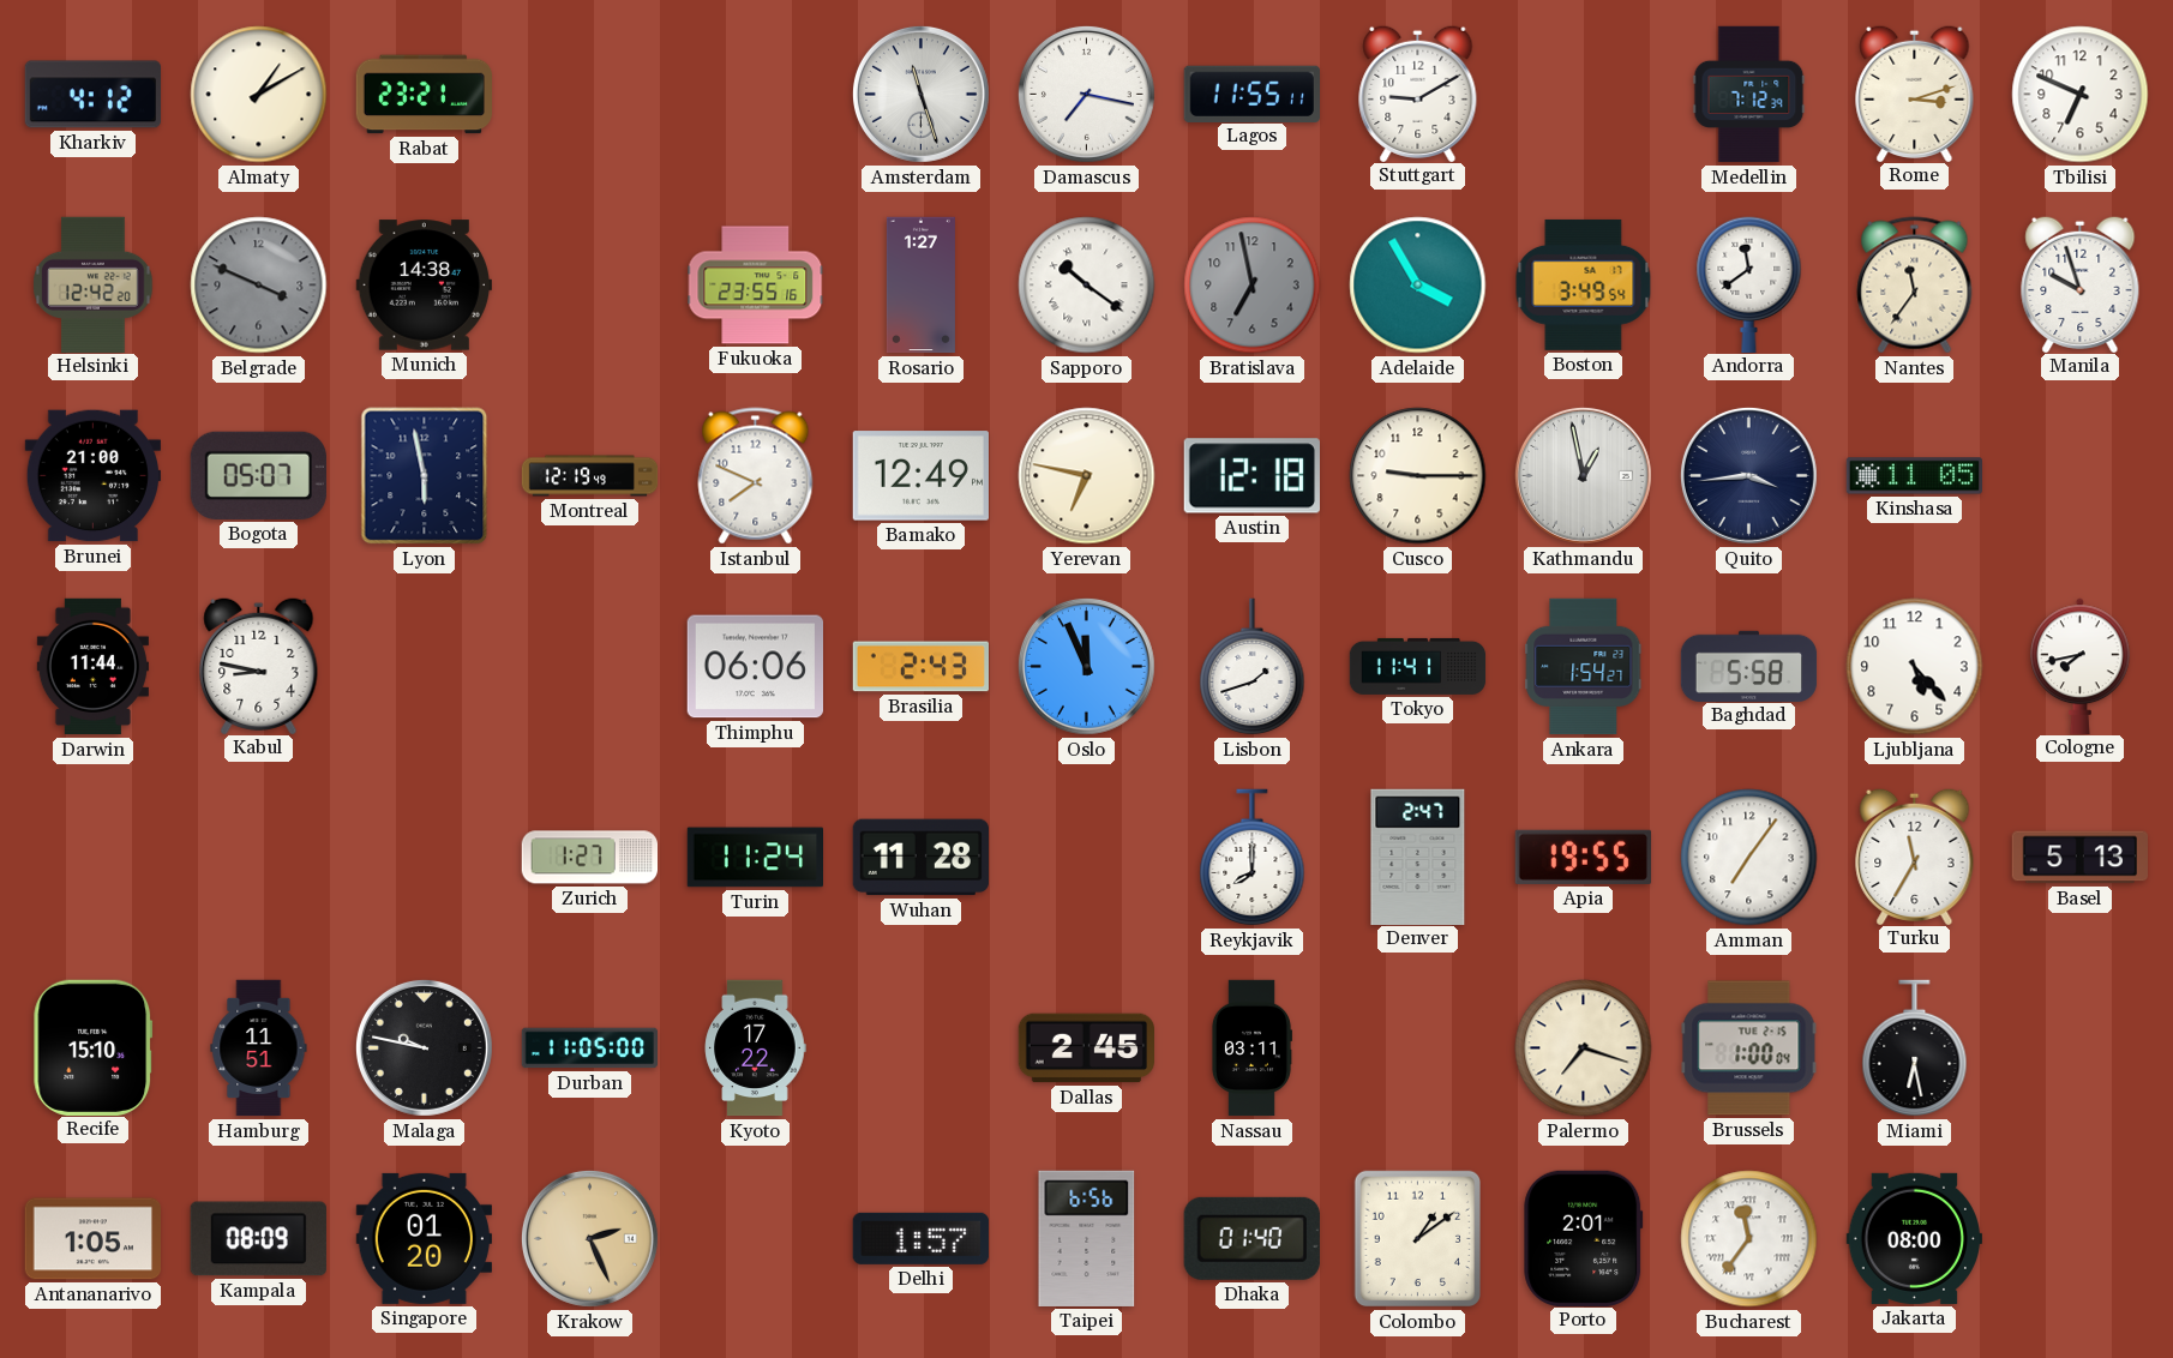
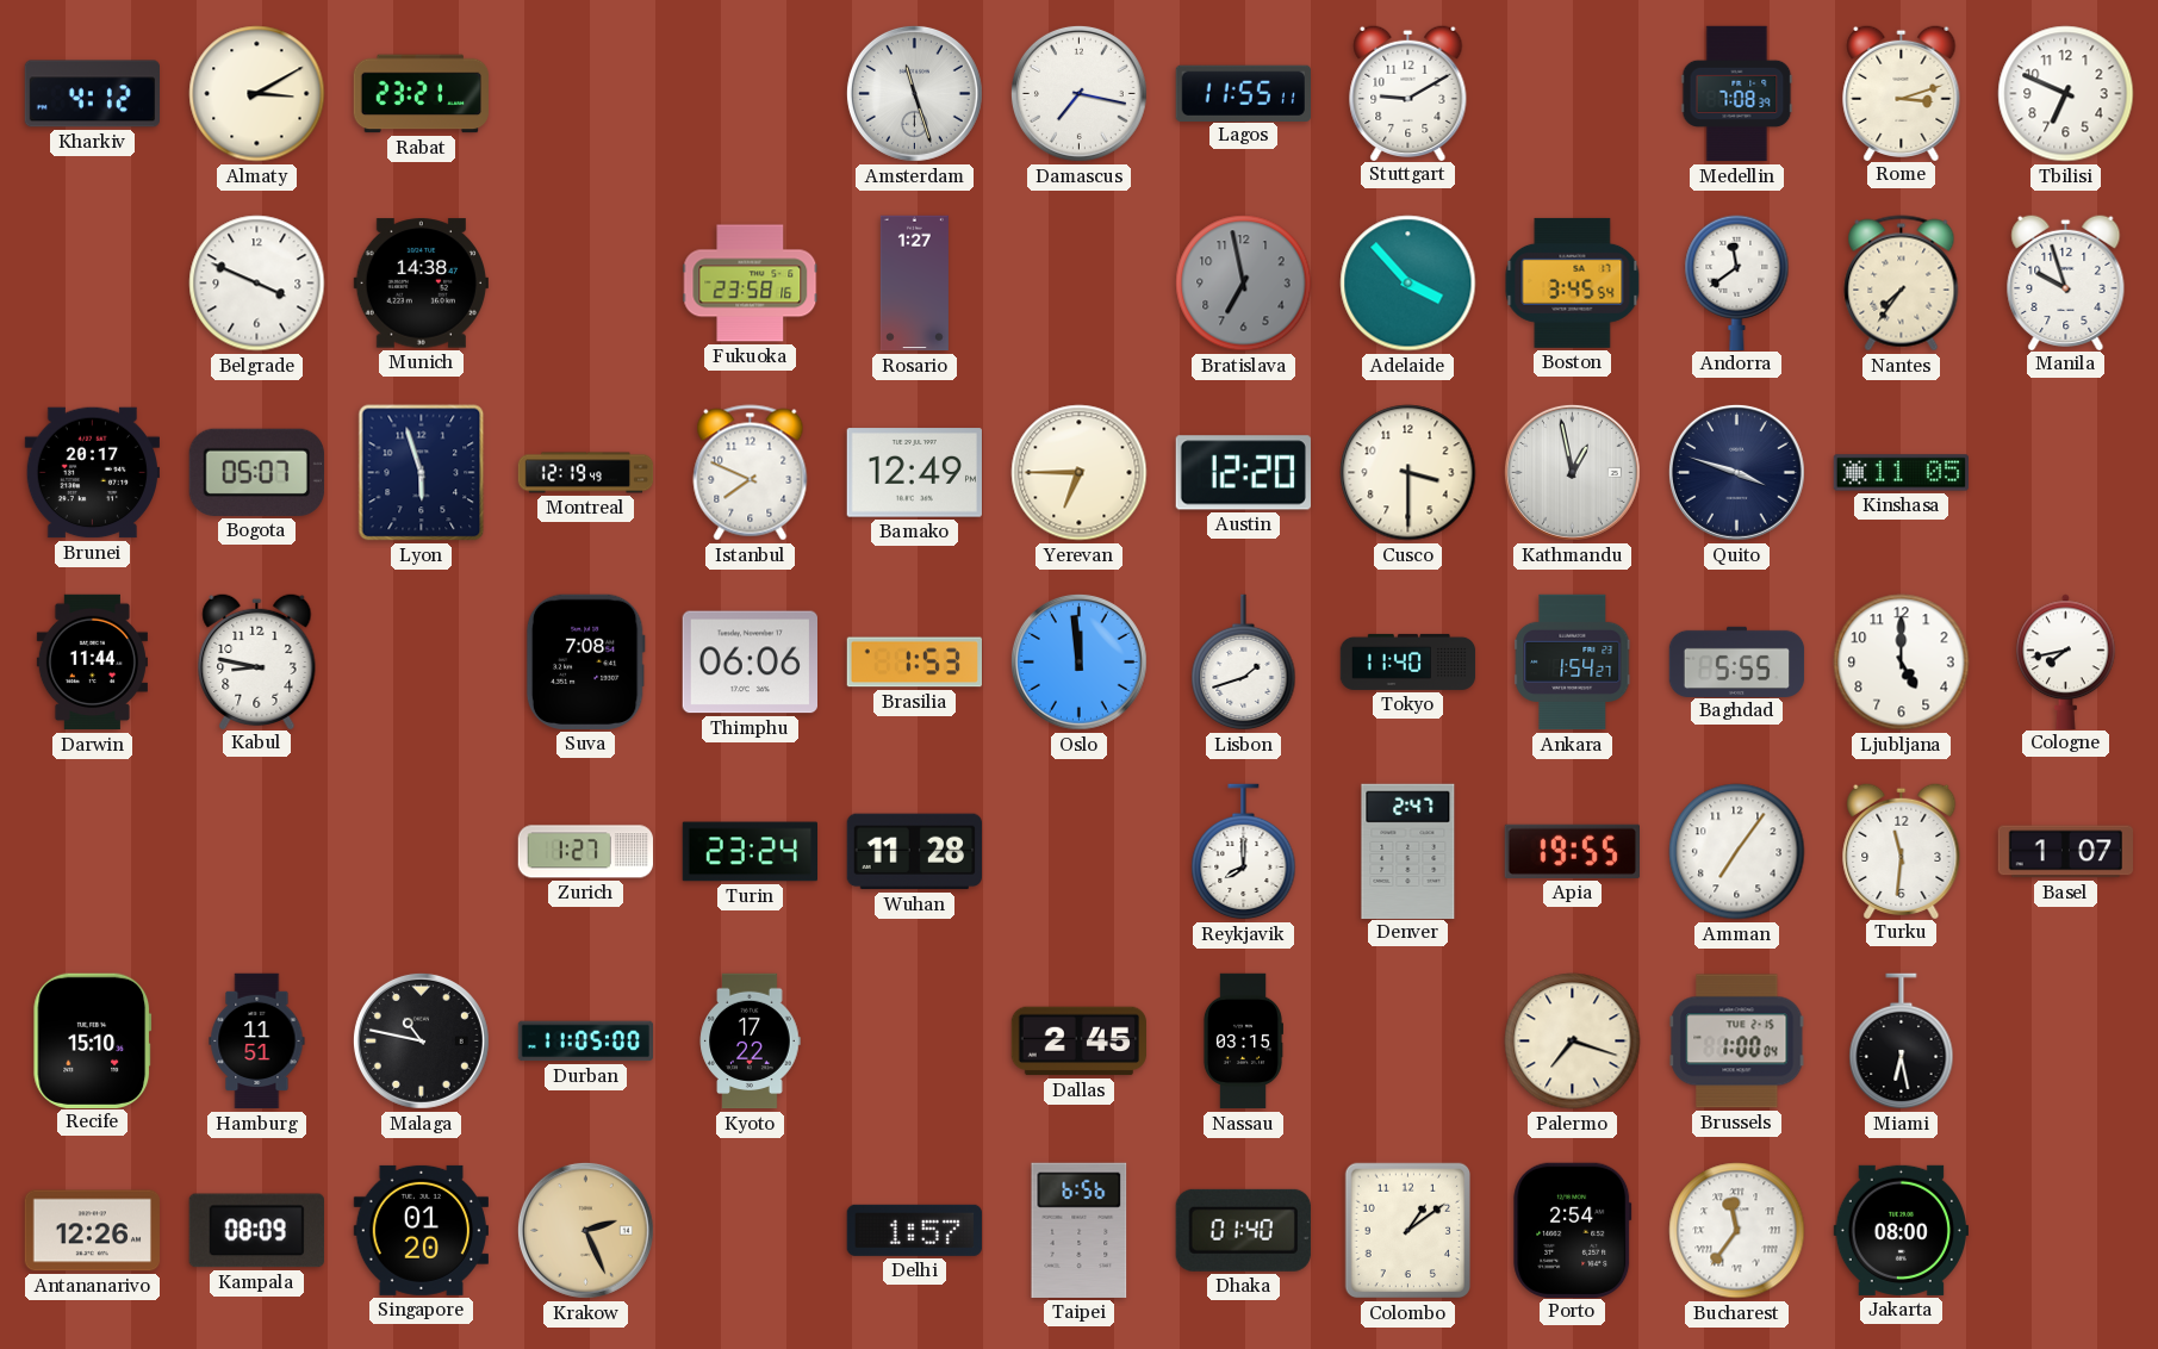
Almaty: 1:10 -> 3:10 (257, 94)
Medellin: 7:12 -> 7:08 (1737, 94)
Helsinki: 12:42 -> none (94, 284)
Belgrade dial: grey -> white (257, 284)
Fukuoka: 23:55 -> 23:58 (751, 284)
Sapporo: 10:21 -> none (1087, 286)
Adelaide: 3:55 -> 3:53 (1408, 284)
Boston: 3:49 -> 3:45 (1573, 282)
Nantes: 11:36 -> 7:36 (1902, 284)
Brunei: 21:00 -> 20:17 (92, 473)
Lyon: 5:58 -> 5:57 (422, 473)
Yerevan: 6:47 -> 6:45 (1080, 473)
Austin: 12:18 -> 12:20 (1243, 473)
Cusco: 9:15 -> 3:30 (1408, 473)
Quito: 3:44 -> 3:48 (1736, 472)
Suva: none -> 7:08 (585, 661)
Brasilia: 2:43 -> 1:53 (914, 663)
Oslo: 11:56 -> 11:59 (1078, 661)
Tokyo: 11:41 -> 11:40 (1408, 661)
Baghdad: 5:58 -> 5:55 (1737, 661)
Ljubljana: 5:23 -> 5:00 (1902, 663)
Turin: 11:24 -> 23:24 (750, 852)
Turku: 11:35 -> 11:31 (1902, 850)
Basel: 5:13 -> 1:07 (2065, 852)
Malaga: 9:47 -> 10:47 (421, 1040)
Nassau: 03:11 -> 03:15 (1243, 1042)
Antananarivo: 1:05 -> 12:26 (92, 1231)
Porto: 2:01 -> 2:54 (1573, 1230)
